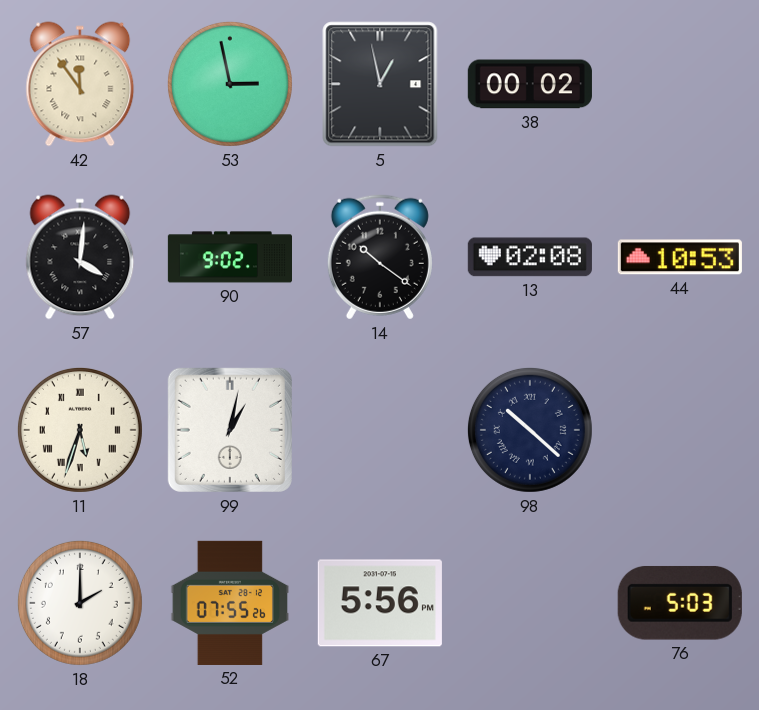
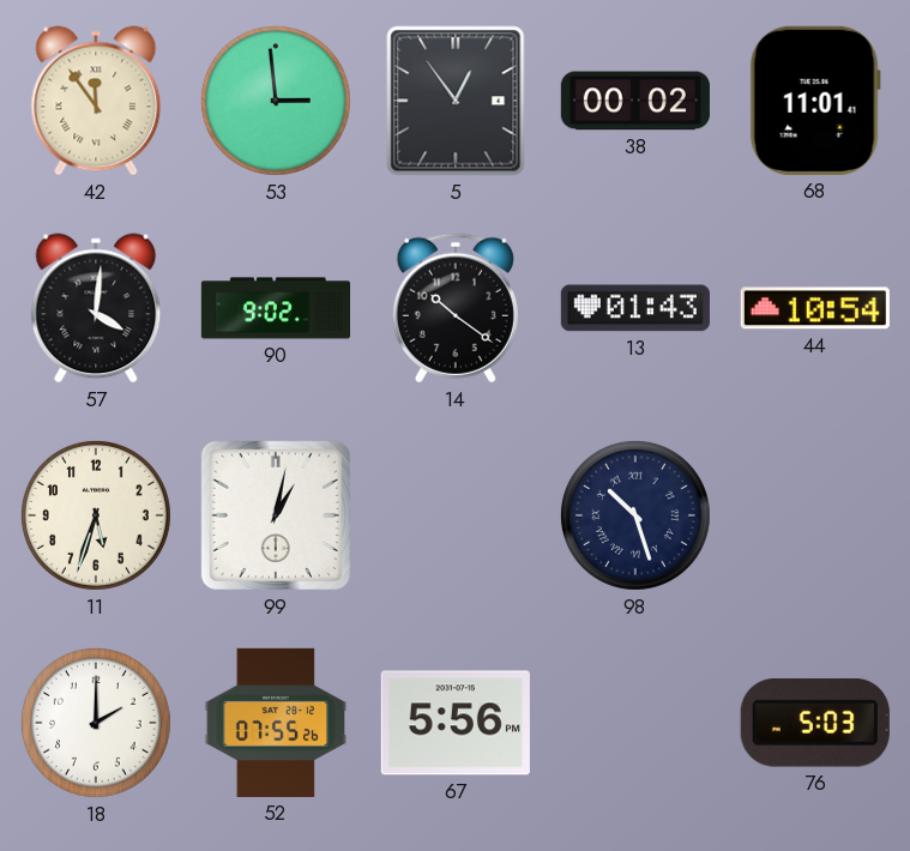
53: 2:58 -> 2:59 (276, 101)
5: 12:58 -> 12:54 (456, 101)
68: none -> 11:01 (815, 101)
13: 02:08 -> 01:43 (635, 308)
44: 10:53 -> 10:54 (815, 308)
11 numerals: Roman -> Arabic (96, 515)
98: 10:22 -> 10:27 (635, 515)
